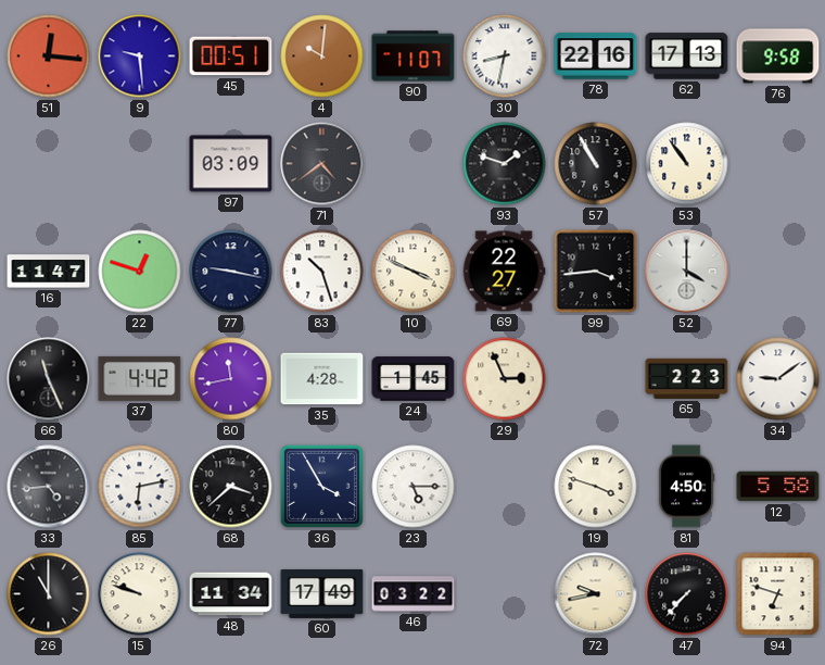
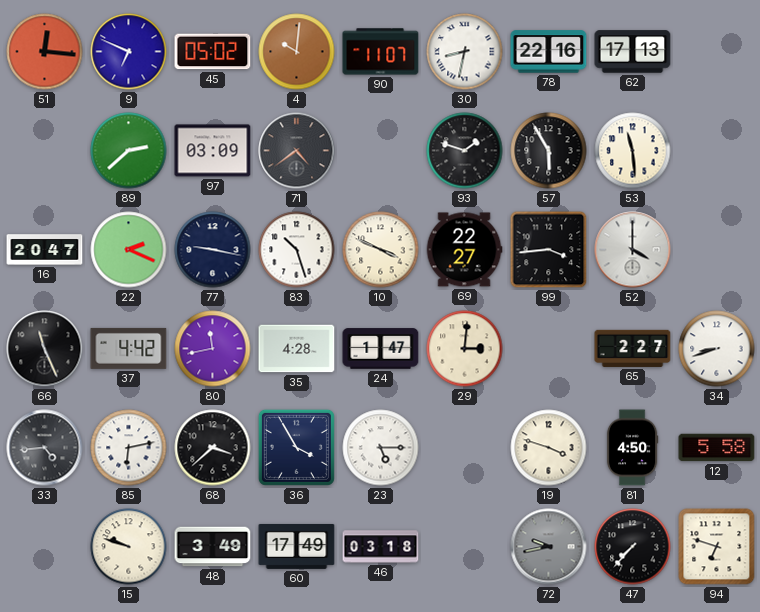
9: 9:29 -> 6:49 (129, 52)
45: 00:51 -> 05:02 (213, 52)
76: 9:58 -> none (778, 57)
89: none -> 2:38 (129, 151)
57: 10:55 -> 5:55 (549, 151)
53: 10:54 -> 11:29 (633, 151)
16: 11:47 -> 20:47 (45, 250)
22: 12:48 -> 2:19 (129, 250)
24: 1:45 -> 1:47 (381, 349)
29: 2:56 -> 3:01 (465, 349)
65: 2:23 -> 2:27 (633, 348)
34: 9:09 -> 8:42 (717, 349)
26: 11:00 -> none (49, 594)
48: 11:34 -> 3:49 (213, 547)
46: 03:22 -> 03:18 (381, 547)
72 dial: cream -> grey (549, 547)
